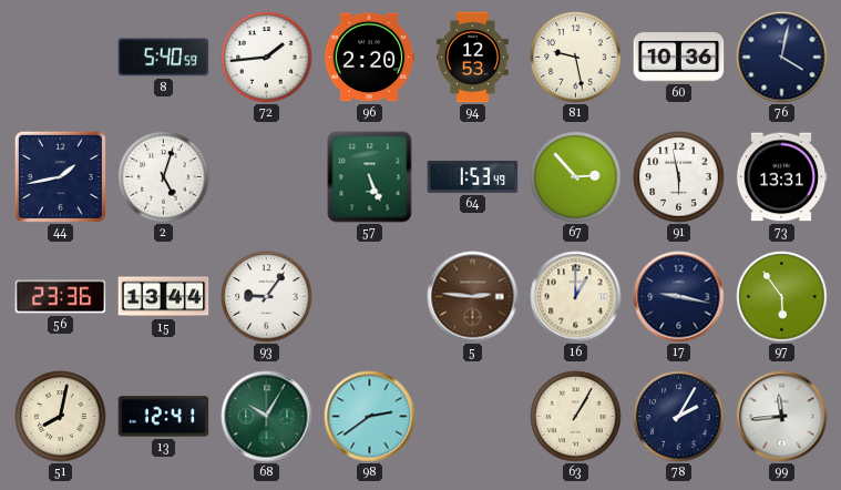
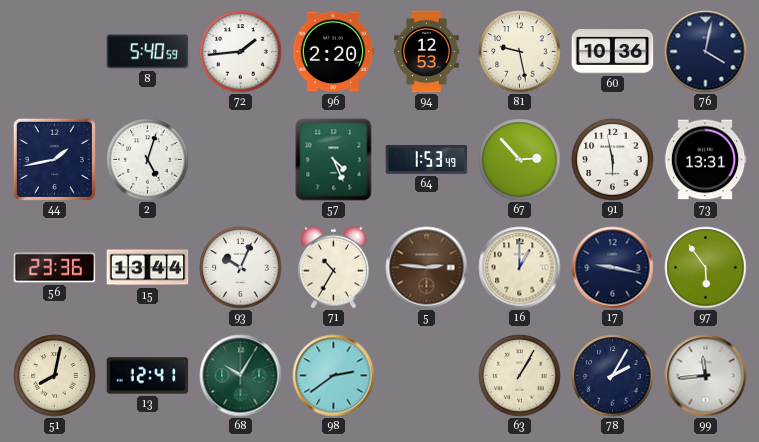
57: 5:26 -> 4:26 (334, 160)
93: 9:06 -> 10:04 (241, 268)
71: none -> 10:35 (334, 267)
